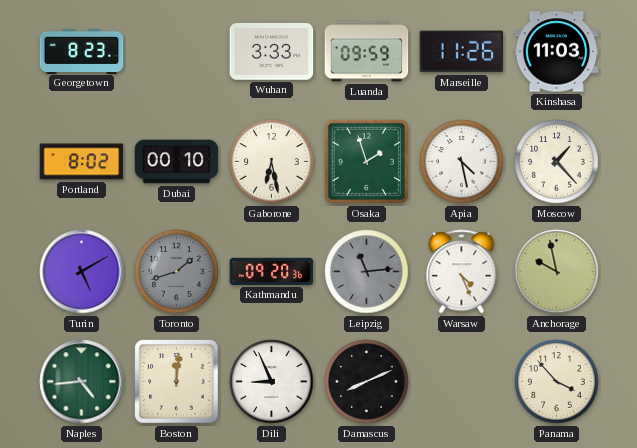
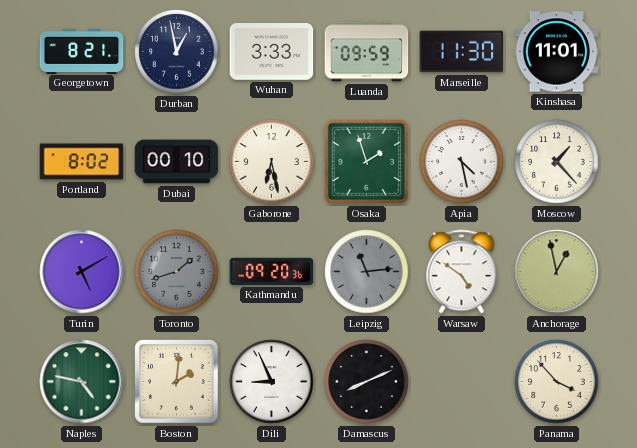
Georgetown: 8:23 -> 8:21 (82, 51)
Durban: none -> 12:58 (177, 52)
Marseille: 11:26 -> 11:30 (462, 52)
Kinshasa: 11:03 -> 11:01 (557, 52)
Warsaw: 4:26 -> 4:51 (462, 272)
Anchorage: 9:58 -> 12:58 (557, 272)
Naples: 4:44 -> 4:47 (82, 382)
Boston: 12:01 -> 2:01 (177, 382)
